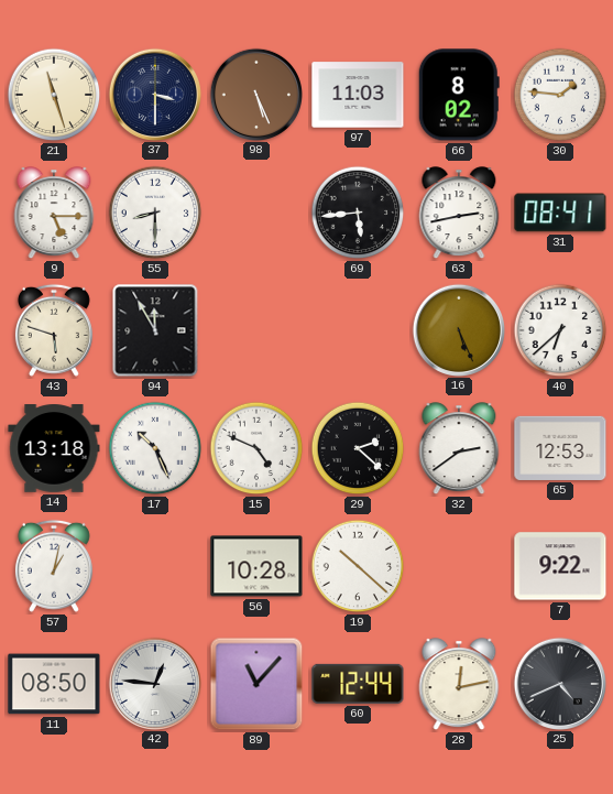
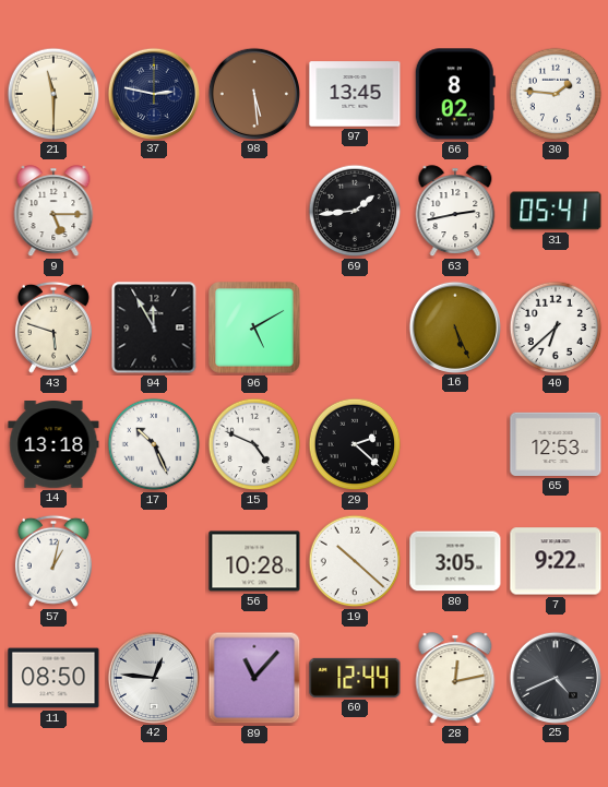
21: 11:27 -> 11:30 (53, 94)
37: 3:30 -> 2:47 (153, 93)
98: 5:26 -> 5:29 (253, 93)
97: 11:03 -> 13:45 (355, 94)
55: 8:30 -> none (155, 213)
69: 5:44 -> 1:44 (355, 211)
31: 08:41 -> 05:41 (556, 211)
96: none -> 5:10 (255, 329)
32: 2:39 -> none (459, 449)
80: none -> 3:05 (455, 561)
